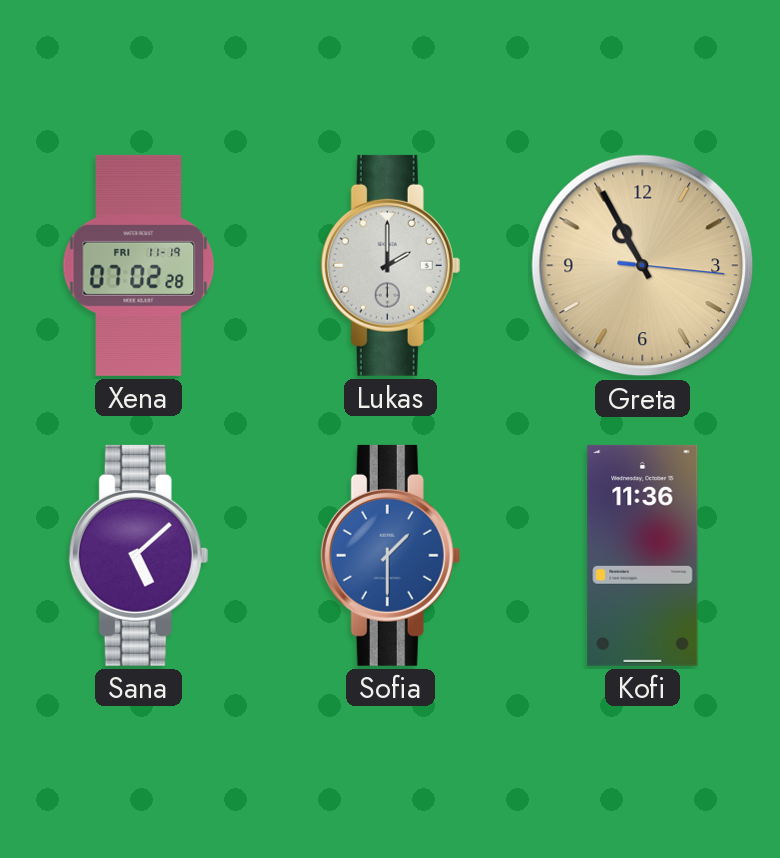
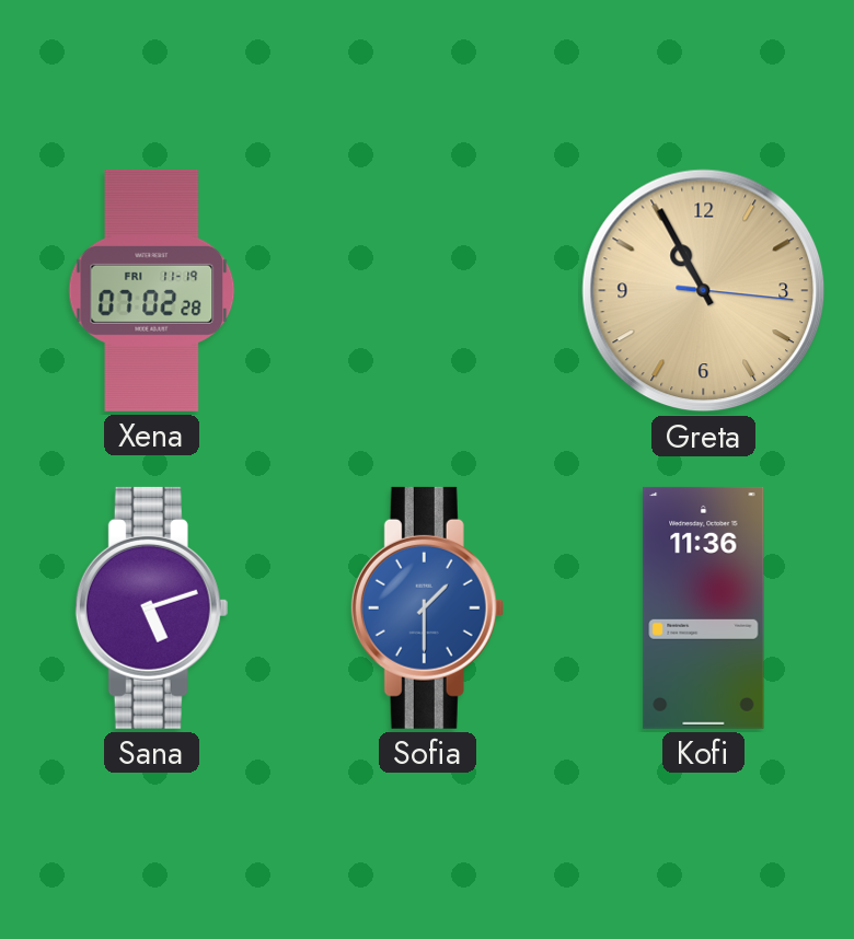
Lukas: 2:00 -> none (391, 265)
Sana: 5:08 -> 5:12 (152, 607)
